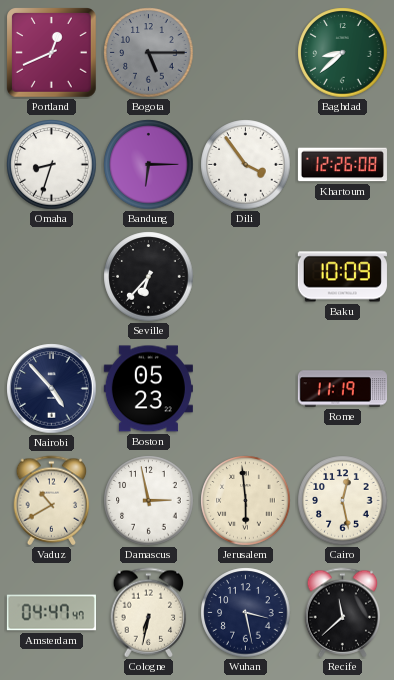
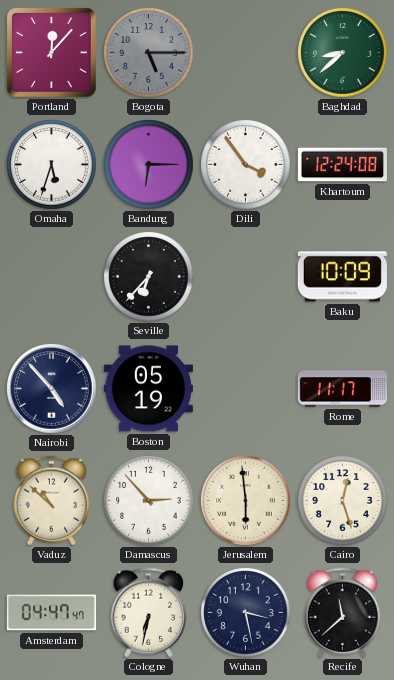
Portland: 12:41 -> 12:07 (52, 53)
Omaha: 8:33 -> 5:33 (52, 165)
Khartoum: 12:26 -> 12:24 (342, 165)
Boston: 05:23 -> 05:19 (148, 389)
Rome: 11:19 -> 11:17 (342, 389)
Vaduz: 10:40 -> 10:52 (52, 501)
Damascus: 2:58 -> 2:53 (149, 501)
Cairo: 12:28 -> 12:27 (343, 501)
